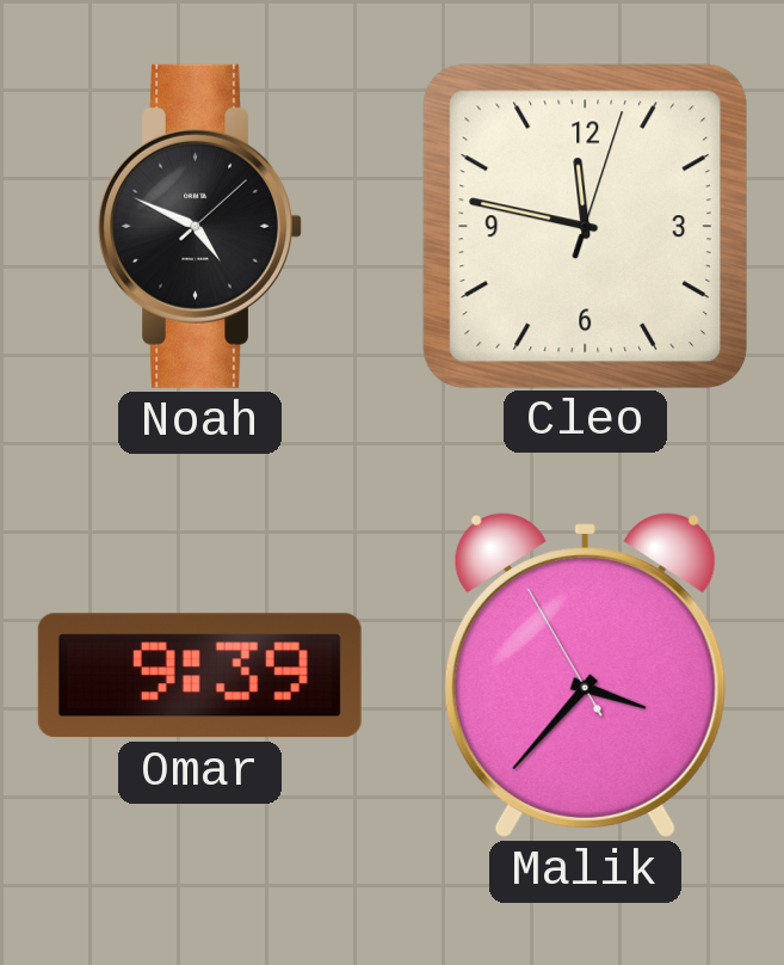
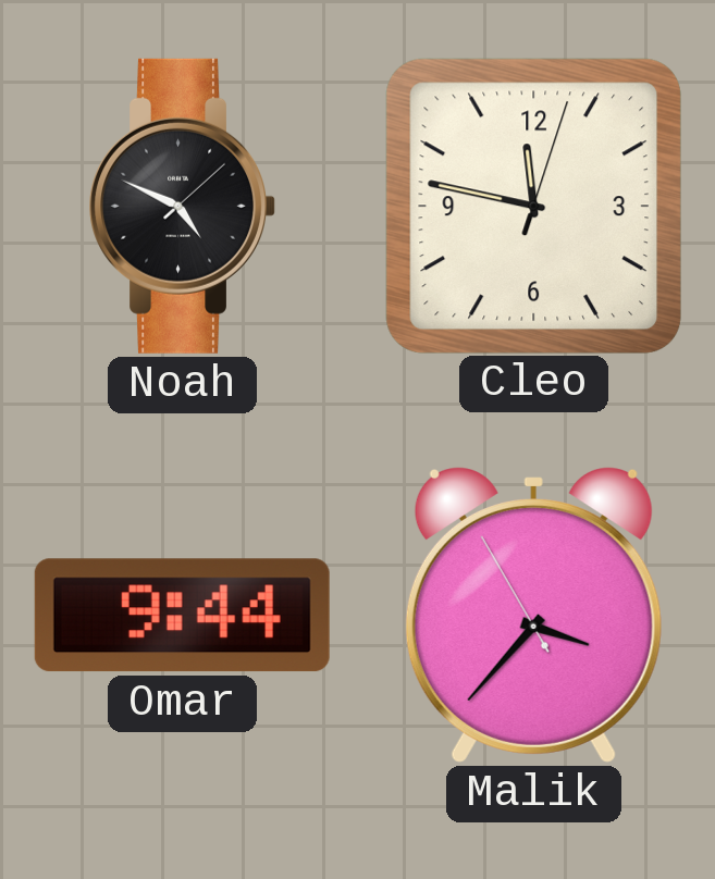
Omar: 9:39 -> 9:44 (182, 616)
